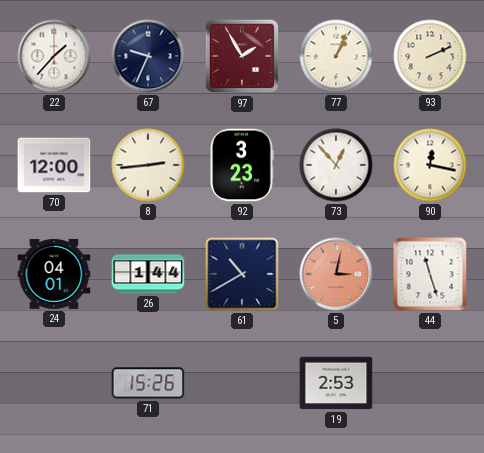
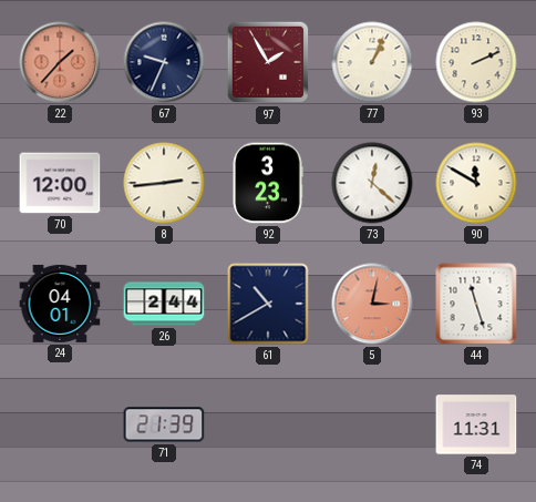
22 dial: white -> salmon (60, 62)
73: 12:53 -> 12:22 (372, 183)
90: 12:17 -> 11:50 (476, 183)
26: 1:44 -> 2:44 (164, 304)
71: 15:26 -> 21:39 (164, 424)
19: 2:53 -> none (336, 383)
74: none -> 11:31 (476, 424)
